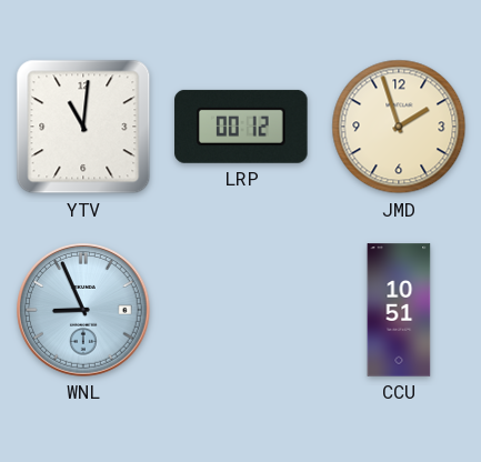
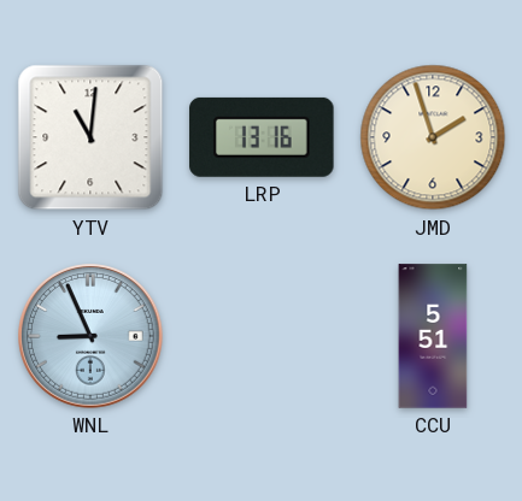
LRP: 00:12 -> 13:16 (262, 137)
CCU: 10:51 -> 5:51 (433, 336)
